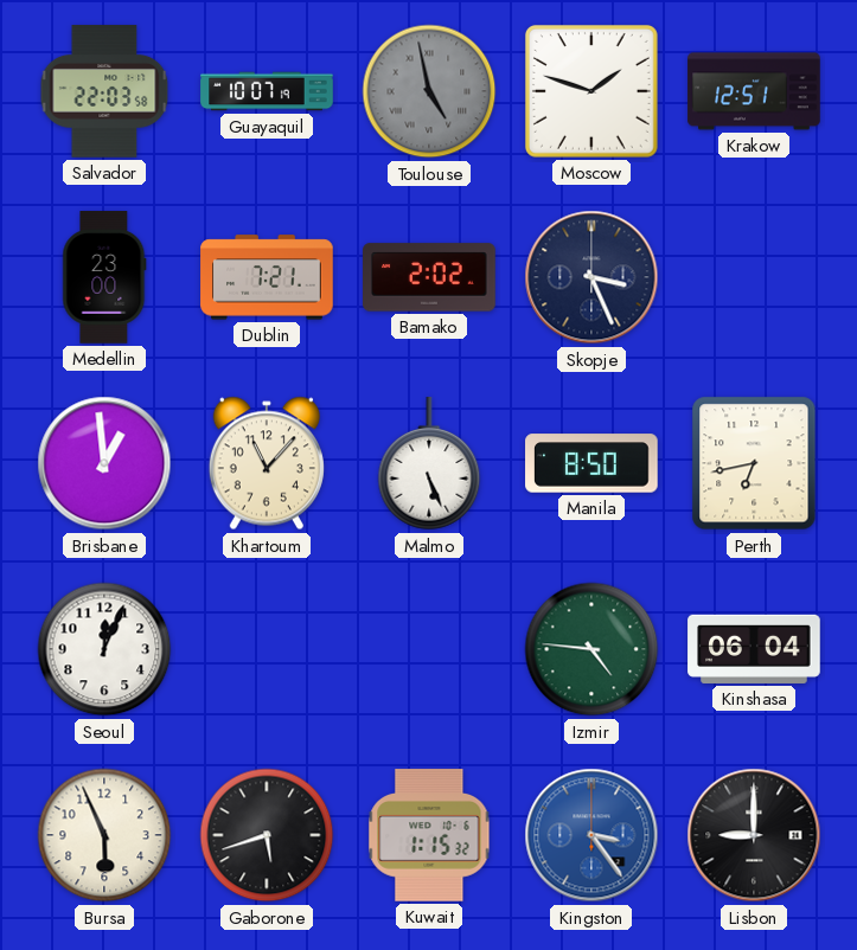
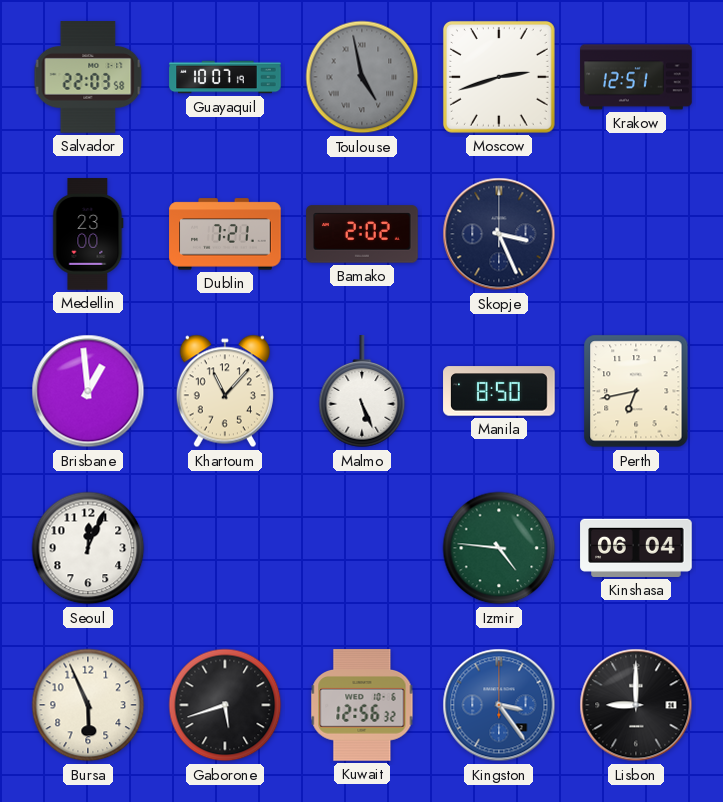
Moscow: 1:48 -> 2:42 (499, 77)
Kuwait: 1:15 -> 12:56 (362, 705)
